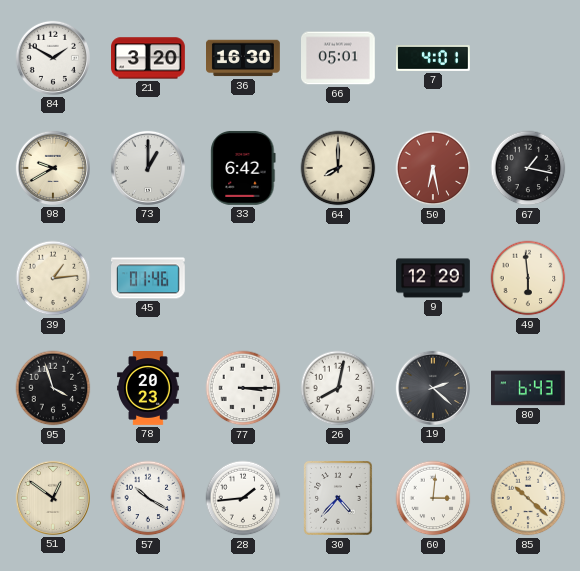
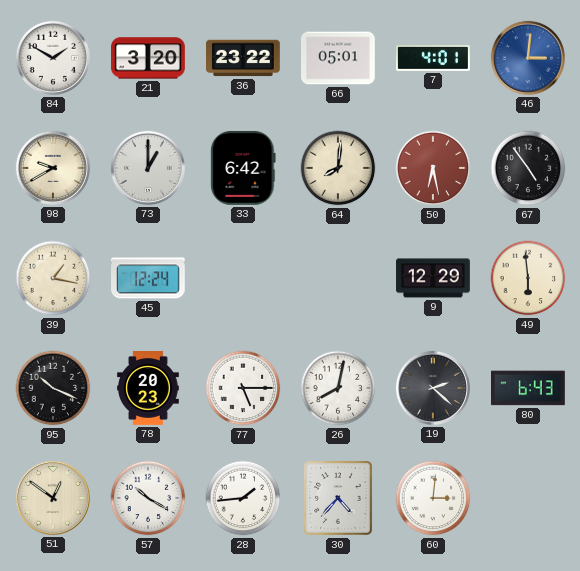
36: 16:30 -> 23:22 (244, 58)
46: none -> 3:01 (528, 58)
64: 8:00 -> 8:01 (338, 168)
67: 1:17 -> 4:54 (528, 168)
39: 1:14 -> 1:17 (53, 278)
45: 01:46 -> 12:24 (149, 278)
95: 3:57 -> 10:19 (53, 388)
77: 3:15 -> 5:15 (243, 388)
85: 10:22 -> none (528, 498)
